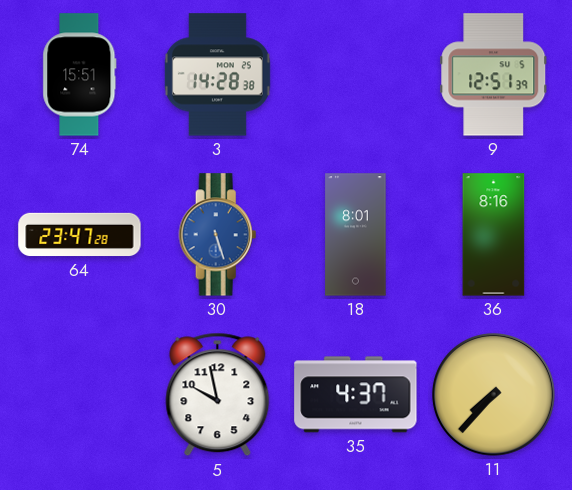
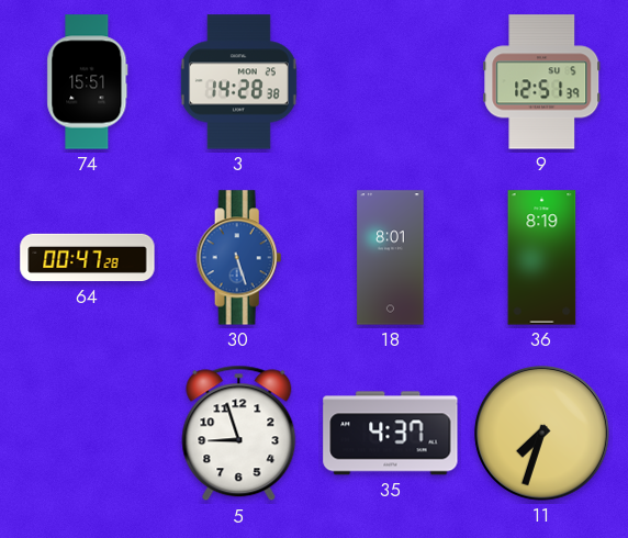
64: 23:47 -> 00:47 (88, 258)
36: 8:16 -> 8:19 (542, 258)
5: 9:58 -> 8:57 (239, 434)
11: 7:37 -> 7:33 (541, 433)
